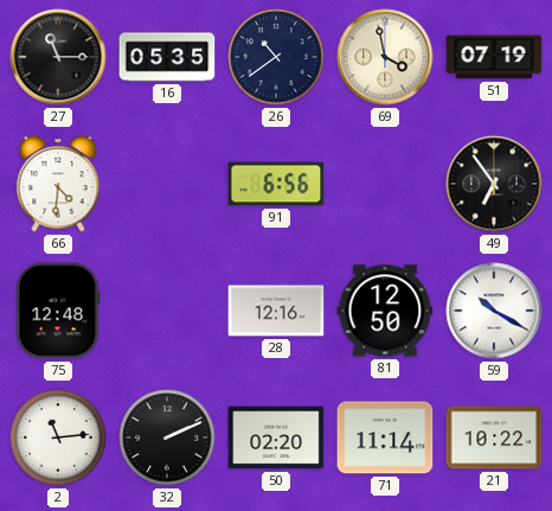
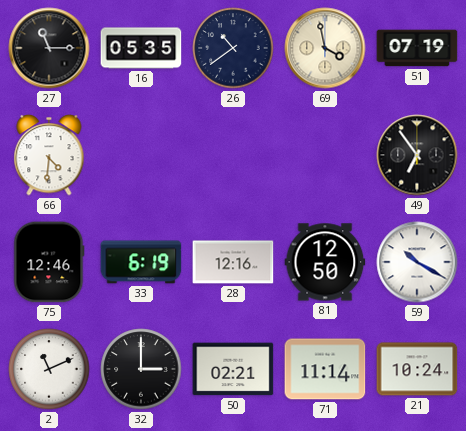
91: 6:56 -> none (276, 184)
75: 12:48 -> 12:46 (49, 262)
33: none -> 6:19 (141, 262)
2: 11:14 -> 11:11 (49, 369)
32: 2:11 -> 3:00 (141, 369)
50: 02:20 -> 02:21 (233, 369)
21: 10:22 -> 10:24 (417, 369)
